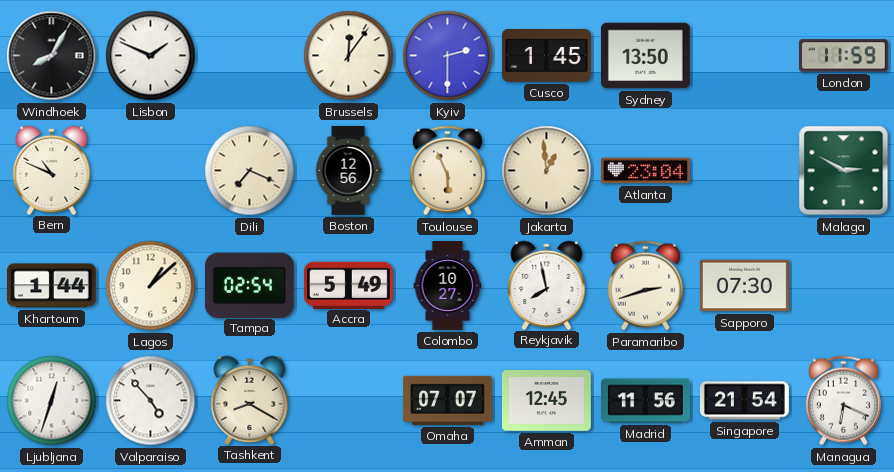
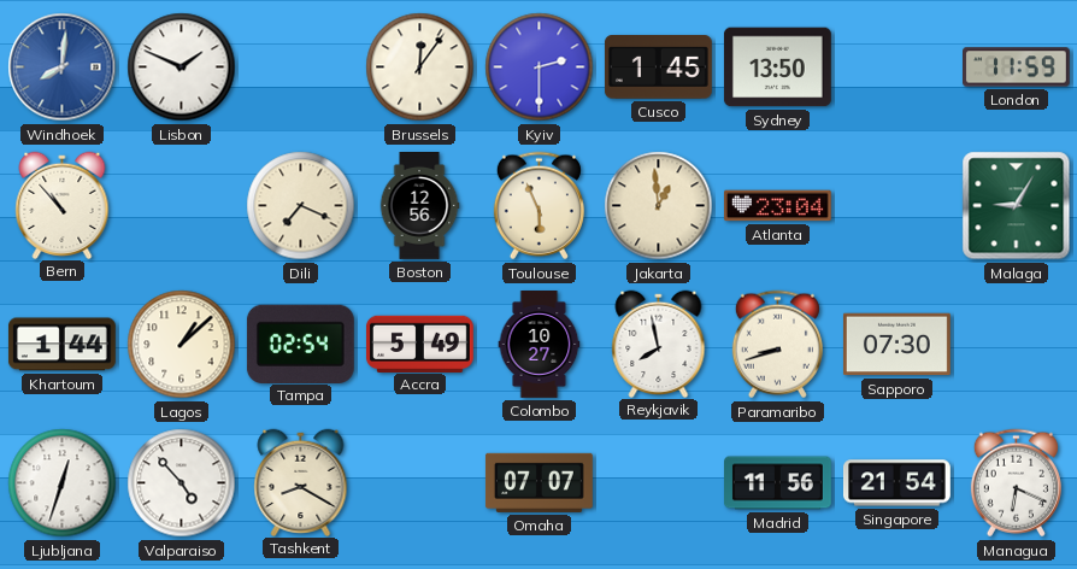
Windhoek: 8:05 -> 8:01 (63, 68)
Windhoek dial: black -> blue (63, 68)
Bern: 10:49 -> 10:53 (63, 205)
Malaga: 2:50 -> 9:05 (1017, 206)
Paramaribo: 2:42 -> 8:42 (777, 345)
Amman: 12:45 -> none (546, 401)
